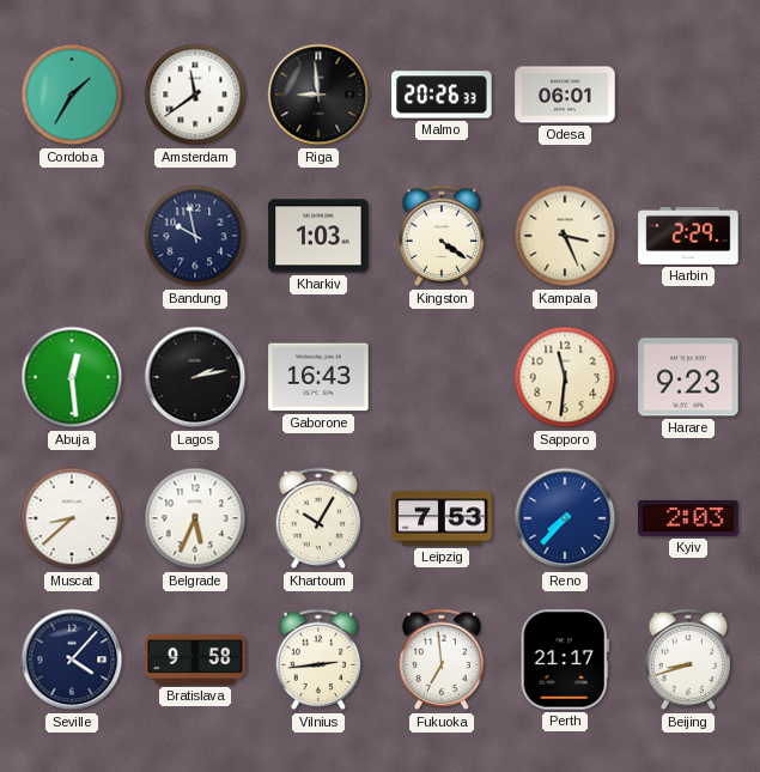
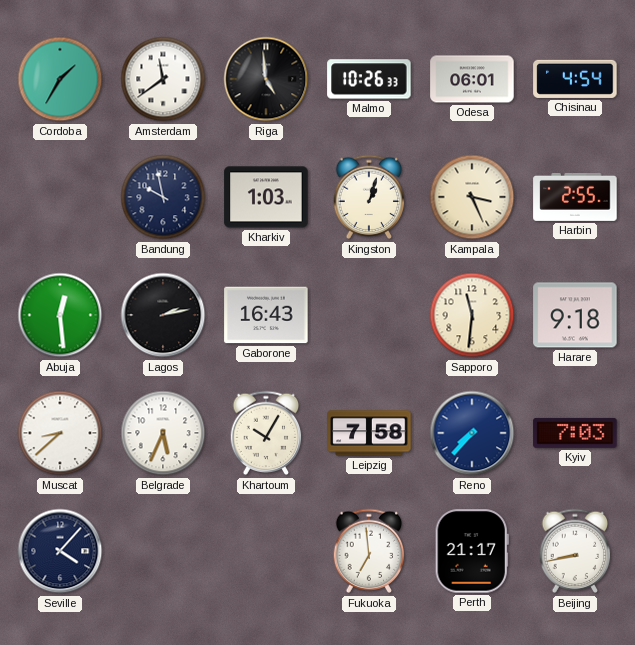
Riga: 8:59 -> 4:59 (266, 79)
Malmo: 20:26 -> 10:26 (369, 79)
Chisinau: none -> 4:54 (575, 79)
Kingston: 4:21 -> 1:03 (369, 197)
Harbin: 2:29 -> 2:55 (575, 197)
Harare: 9:23 -> 9:18 (575, 315)
Leipzig: 7:53 -> 7:58 (369, 433)
Kyiv: 2:03 -> 7:03 (575, 433)
Bratislava: 9:58 -> none (195, 659)
Vilnius: 2:44 -> none (318, 659)
Beijing: 8:42 -> 8:43 (575, 551)
